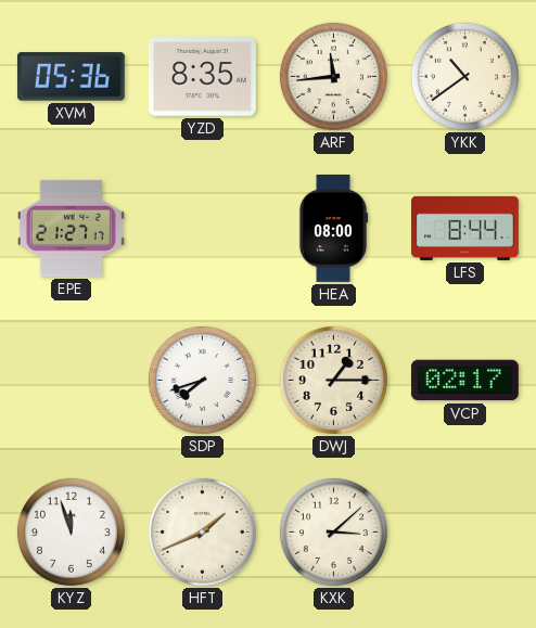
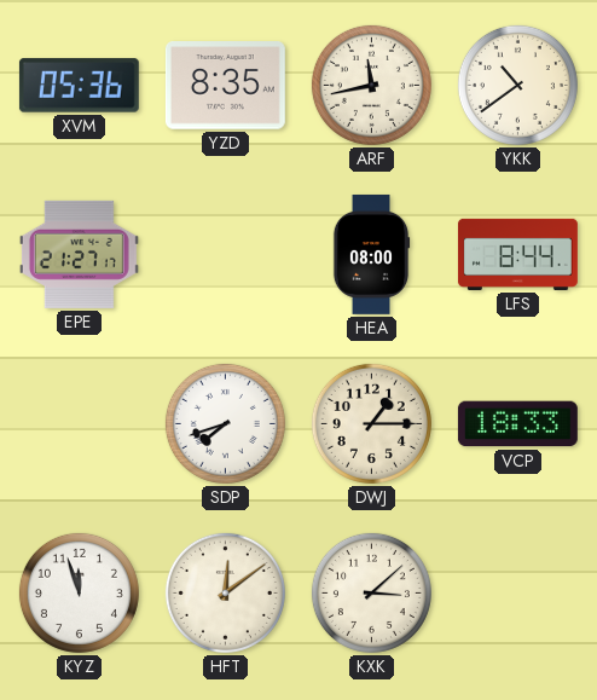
ARF: 11:44 -> 11:43 (371, 85)
VCP: 02:17 -> 18:33 (517, 424)
HFT: 1:41 -> 12:09 (225, 592)
